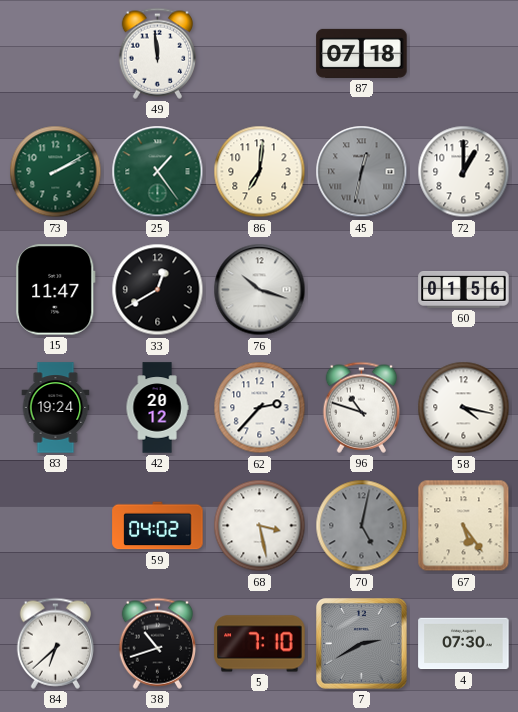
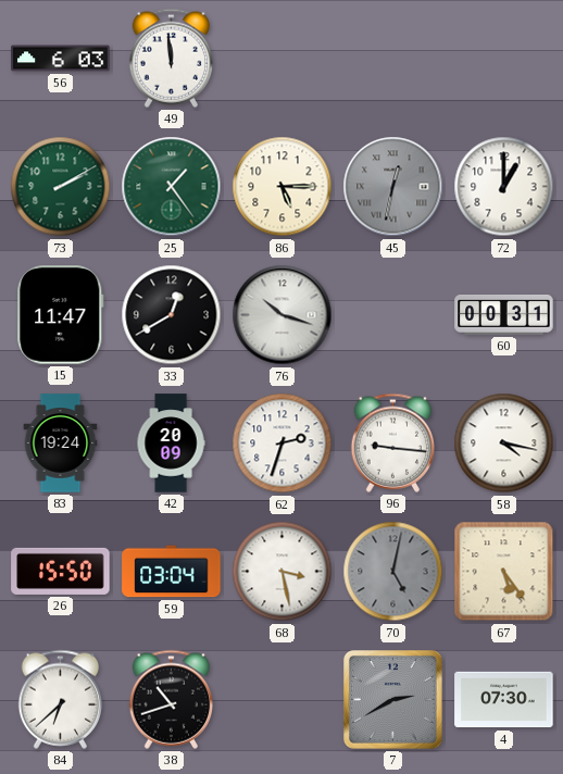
56: none -> 6:03 (61, 59)
87: 07:18 -> none (362, 53)
86: 7:01 -> 5:15 (283, 187)
60: 01:56 -> 00:31 (504, 315)
42: 20:12 -> 20:09 (171, 444)
62: 2:37 -> 2:33 (283, 444)
96: 10:48 -> 9:16 (393, 442)
26: none -> 15:50 (61, 571)
59: 04:02 -> 03:04 (172, 572)
5: 7:10 -> none (260, 644)
